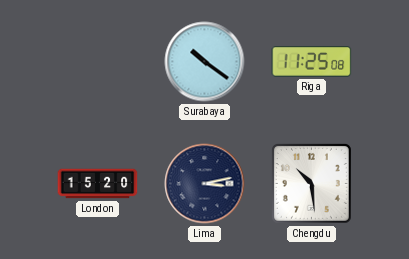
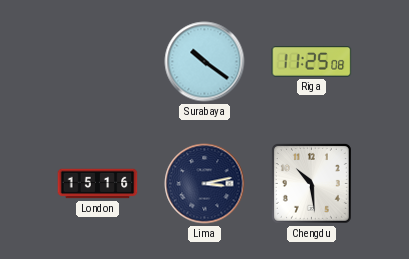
London: 15:20 -> 15:16 (98, 184)
